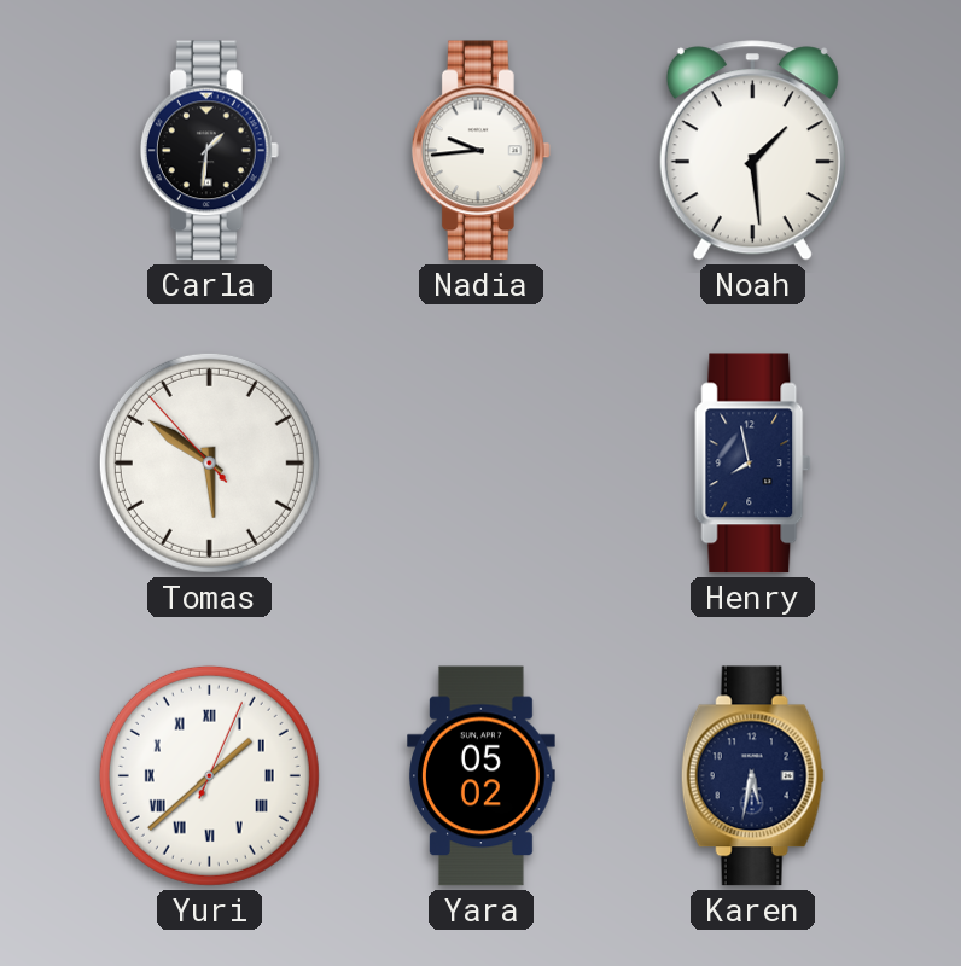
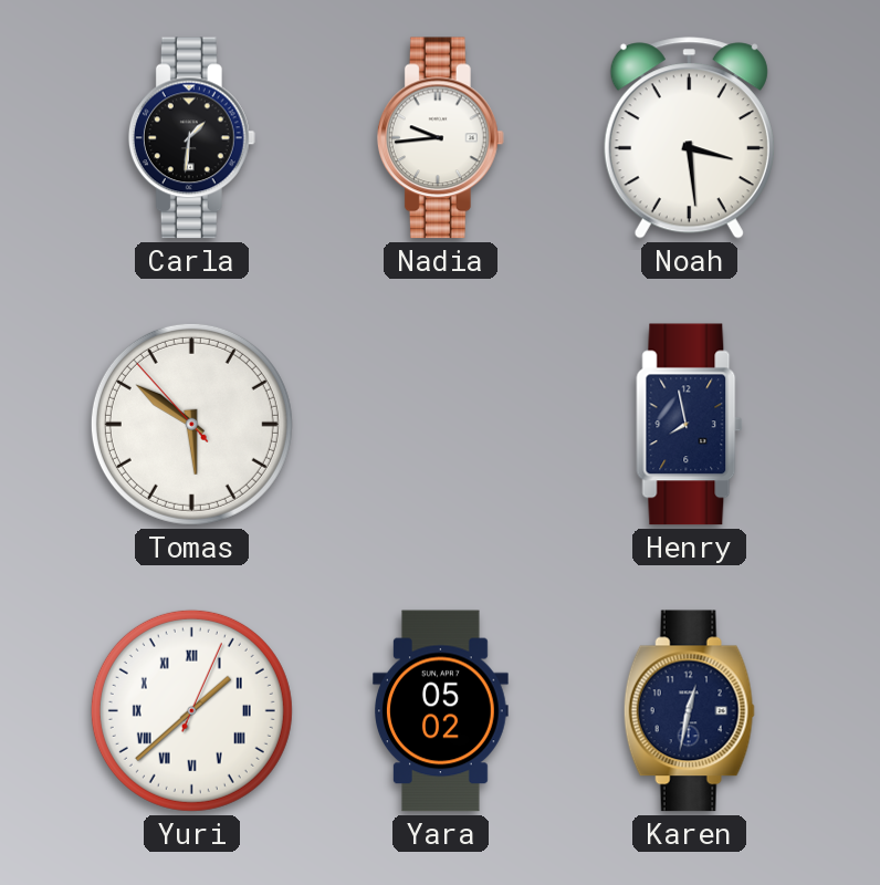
Noah: 1:29 -> 3:29 (689, 138)
Karen: 5:32 -> 12:32 (689, 711)
